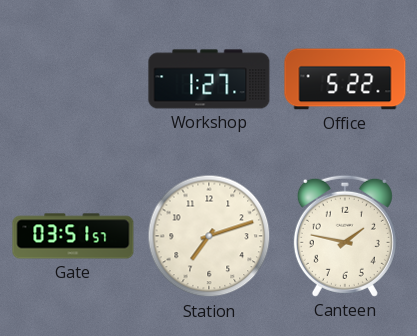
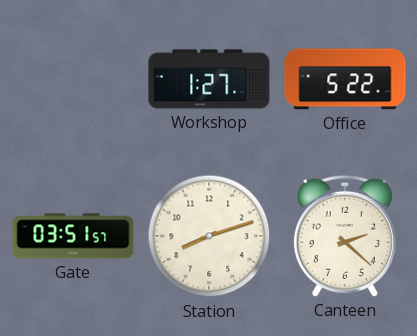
Station: 7:12 -> 8:12 (209, 236)
Canteen: 1:47 -> 2:22 (345, 236)
